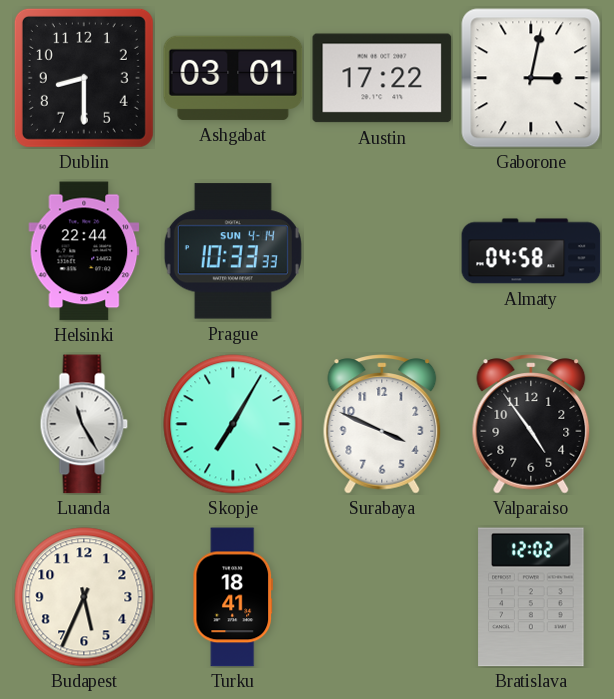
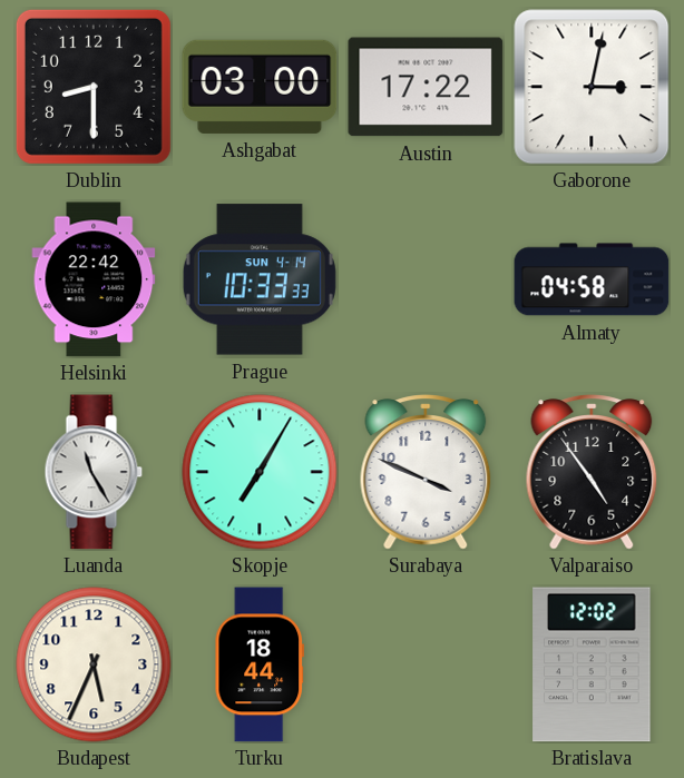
Ashgabat: 03:01 -> 03:00 (260, 87)
Helsinki: 22:44 -> 22:42 (94, 279)
Turku: 18:41 -> 18:44 (260, 664)
